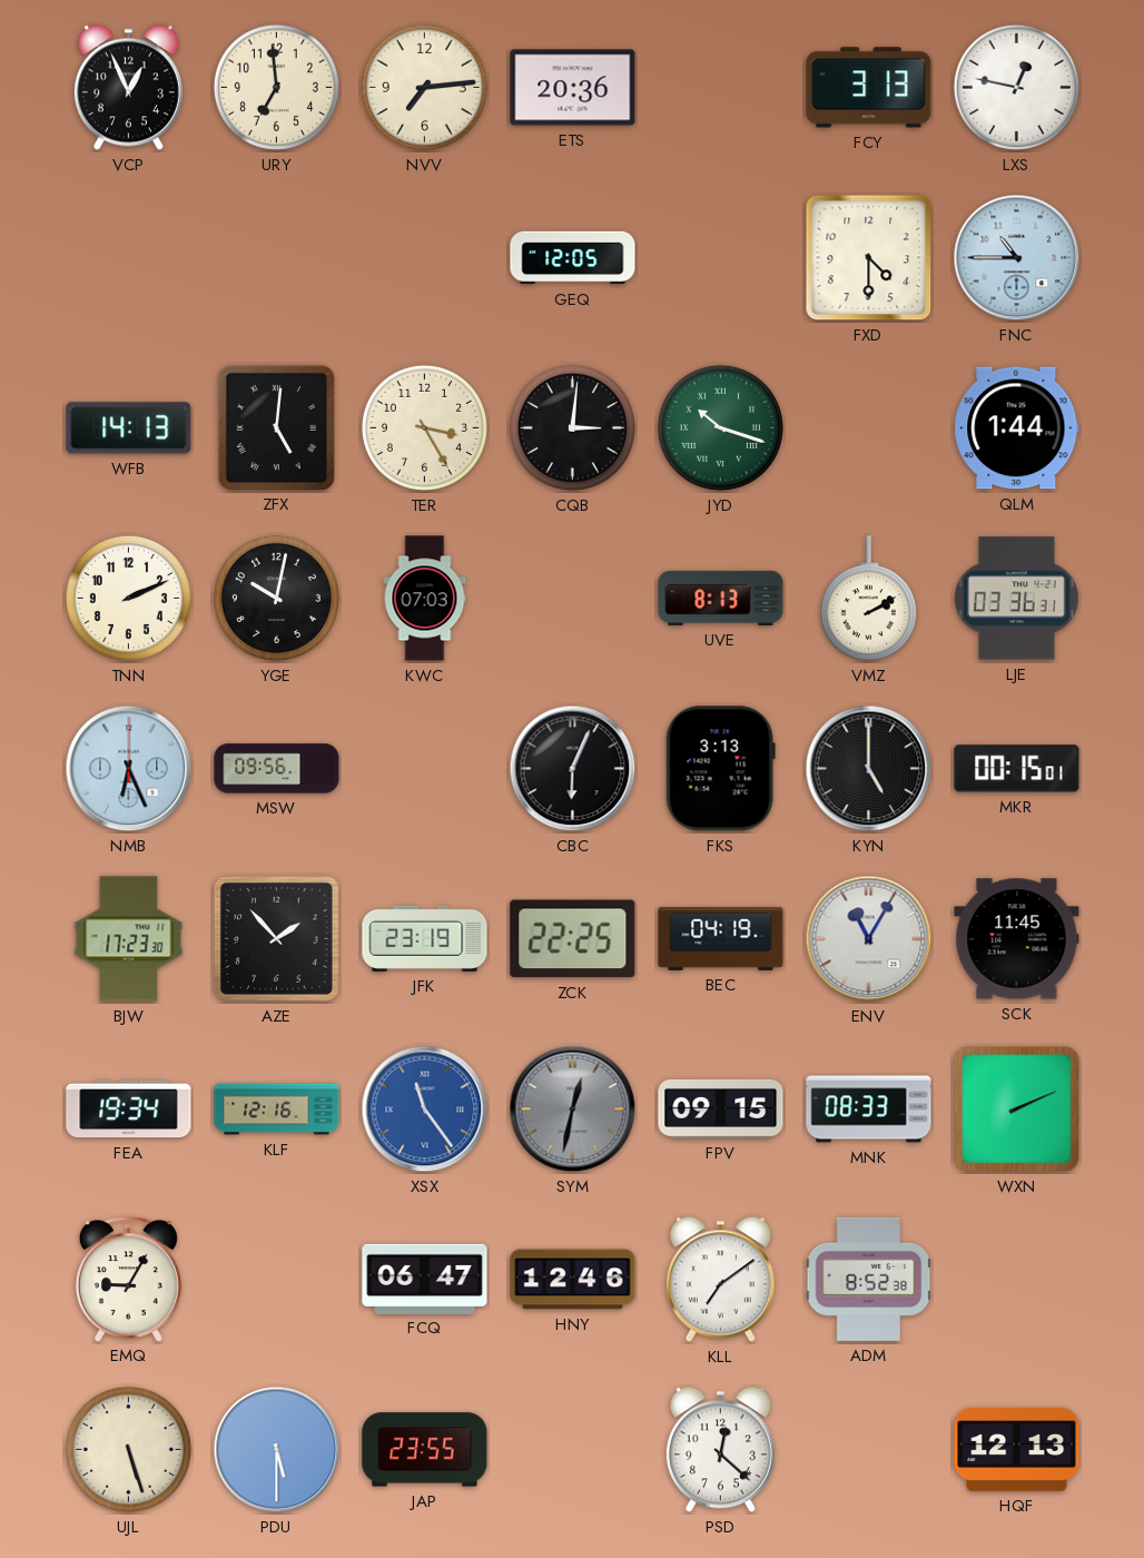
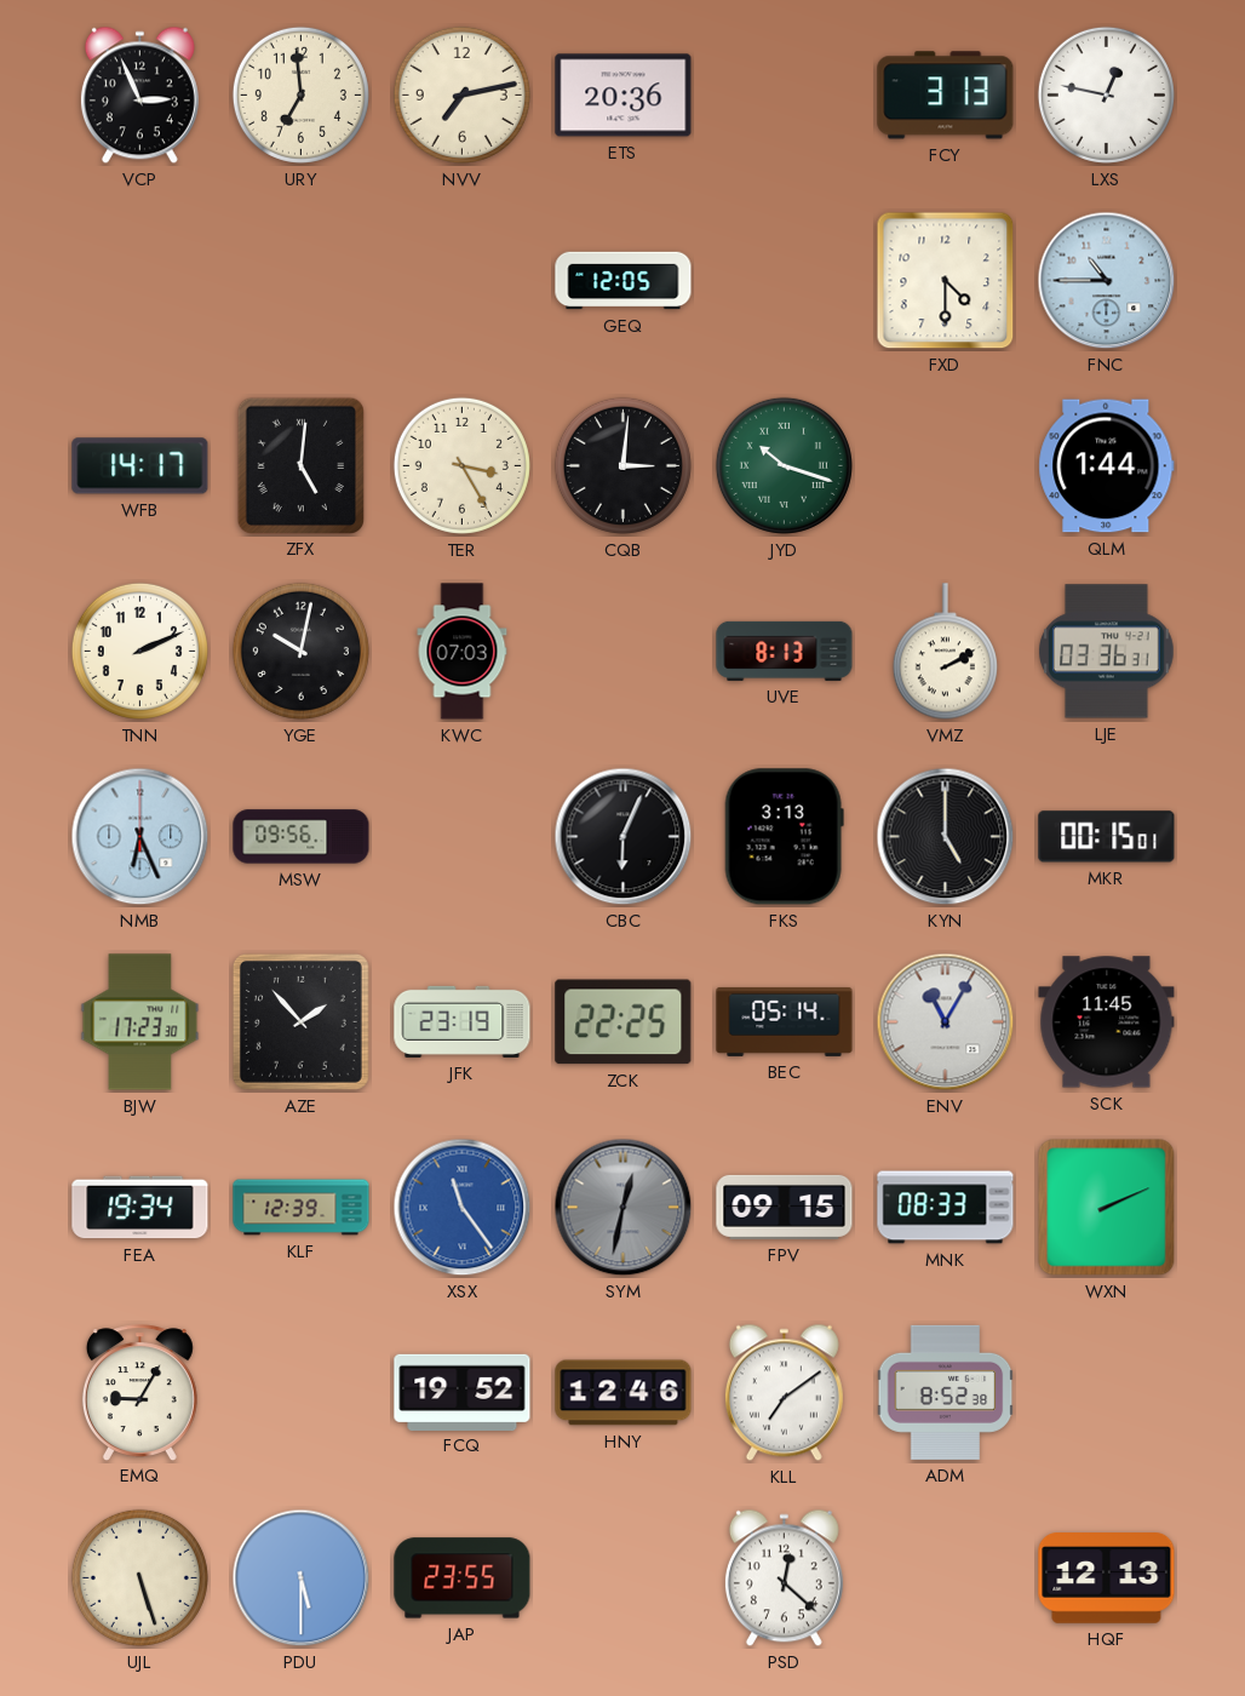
VCP: 12:56 -> 2:56 (139, 96)
NVV: 7:14 -> 7:13 (461, 94)
WFB: 14:13 -> 14:17 (140, 466)
BEC: 04:19 -> 05:14 (785, 1021)
KLF: 12:16 -> 12:39 (302, 1208)
FCQ: 06:47 -> 19:52 (463, 1392)
